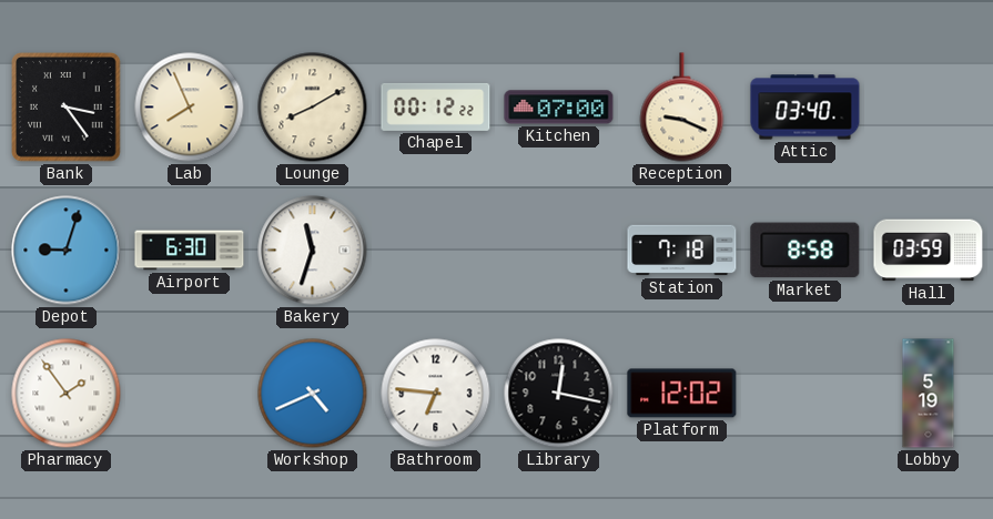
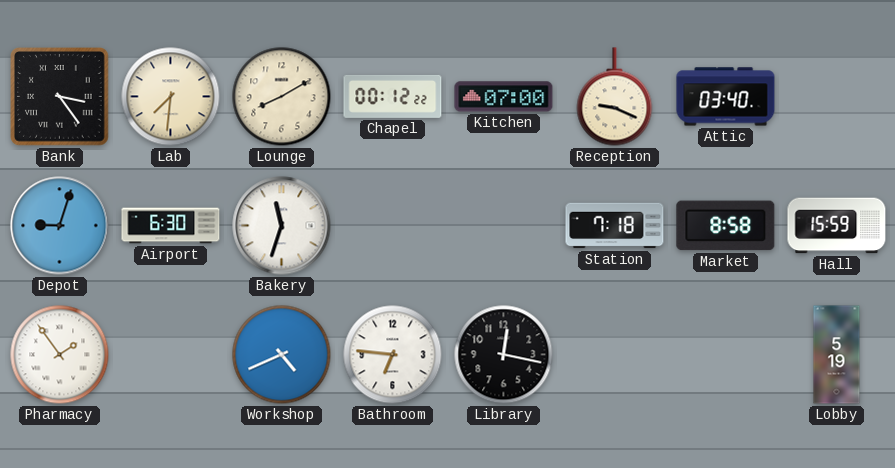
Lab: 7:56 -> 7:31 (171, 97)
Hall: 03:59 -> 15:59 (837, 226)
Platform: 12:02 -> none (682, 394)
